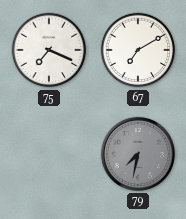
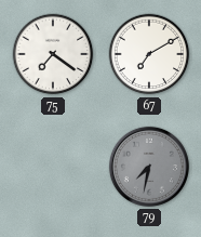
75: 7:19 -> 7:21 (53, 54)
